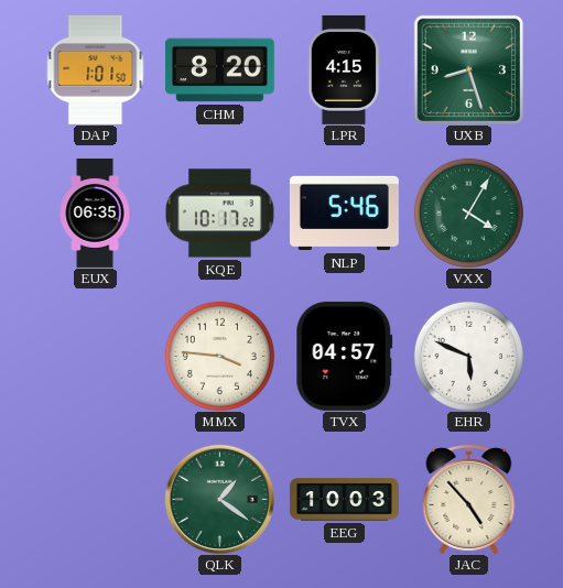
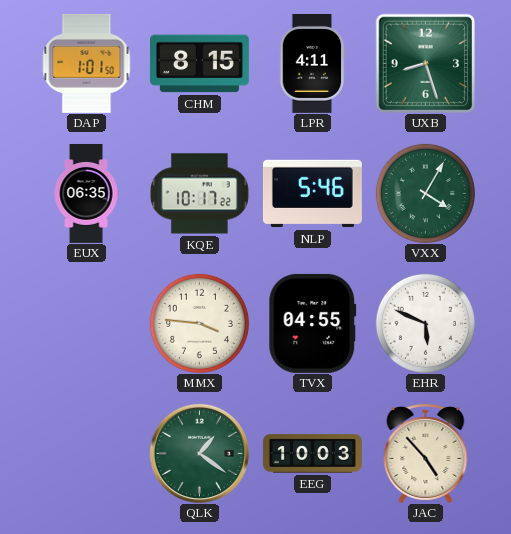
CHM: 8:20 -> 8:15 (199, 64)
LPR: 4:15 -> 4:11 (312, 63)
TVX: 04:57 -> 04:55 (313, 323)
